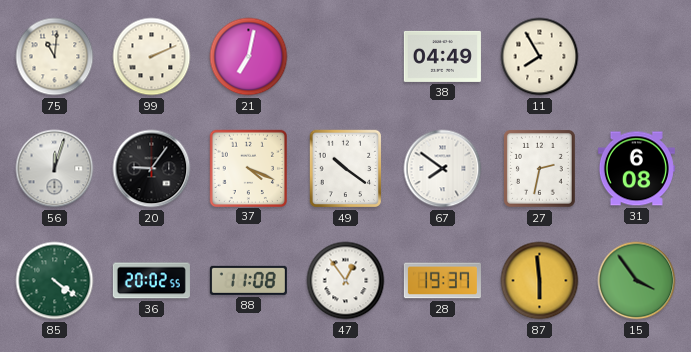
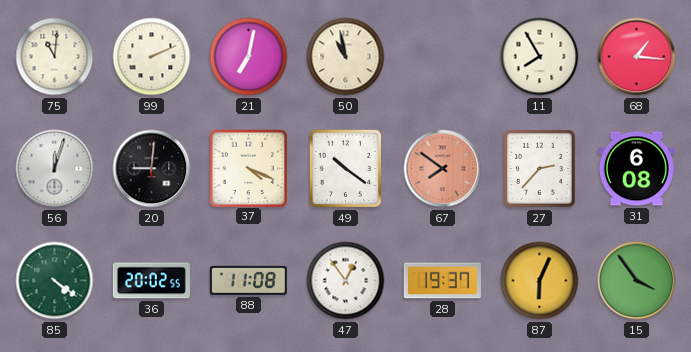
50: none -> 10:58 (346, 57)
38: 04:49 -> none (442, 56)
68: none -> 1:16 (637, 57)
20: 9:06 -> 9:01 (152, 169)
67 dial: white -> salmon (443, 169)
27: 2:32 -> 2:37 (539, 168)
87: 5:59 -> 6:04 (540, 281)
